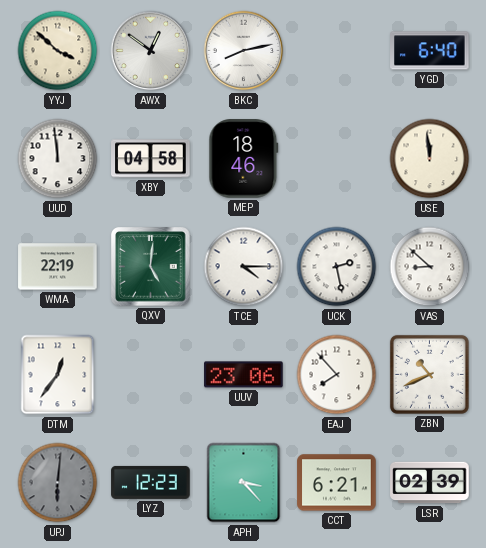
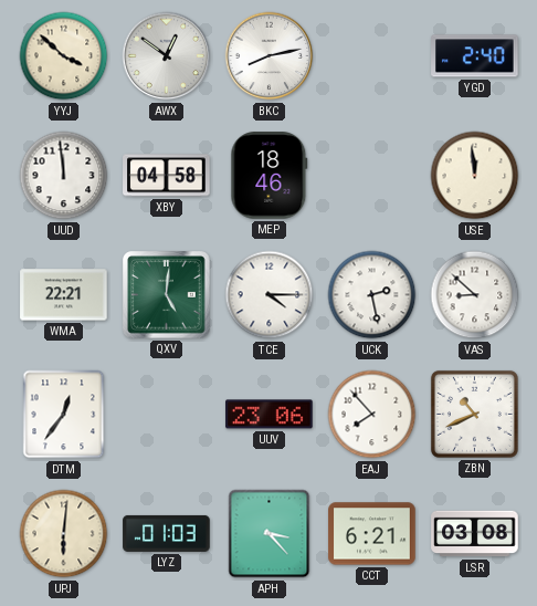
YGD: 6:40 -> 2:40 (475, 56)
WMA: 22:19 -> 22:21 (64, 295)
UPJ dial: grey -> cream (64, 534)
LYZ: 12:23 -> 01:03 (167, 533)
LSR: 02:39 -> 03:08 (475, 534)
